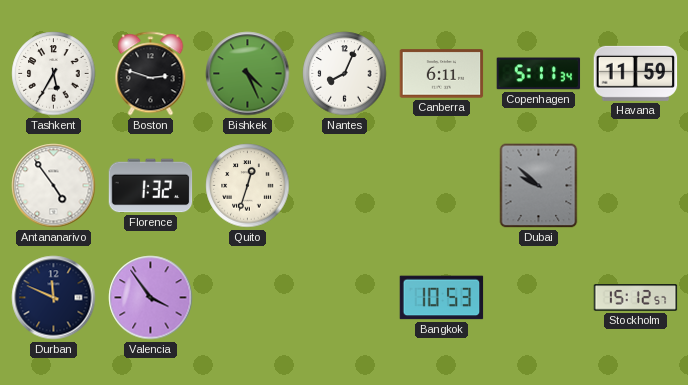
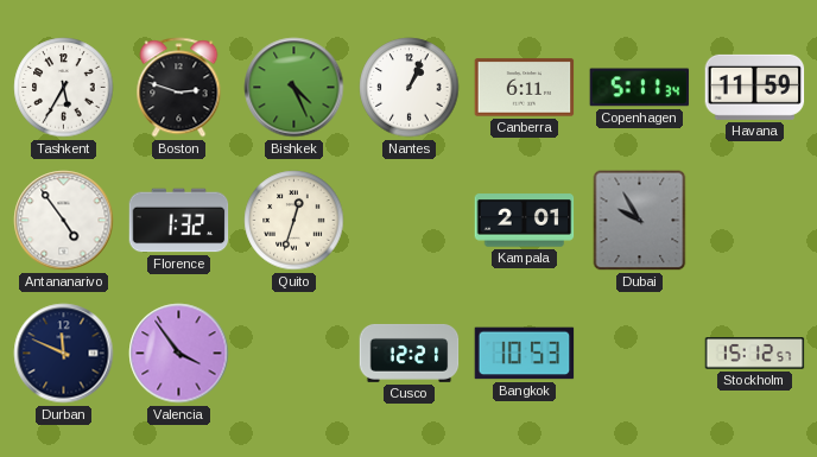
Nantes: 8:04 -> 1:04 (410, 88)
Kampala: none -> 2:01 (525, 221)
Dubai: 9:52 -> 9:55 (640, 221)
Cusco: none -> 12:21 (410, 353)
